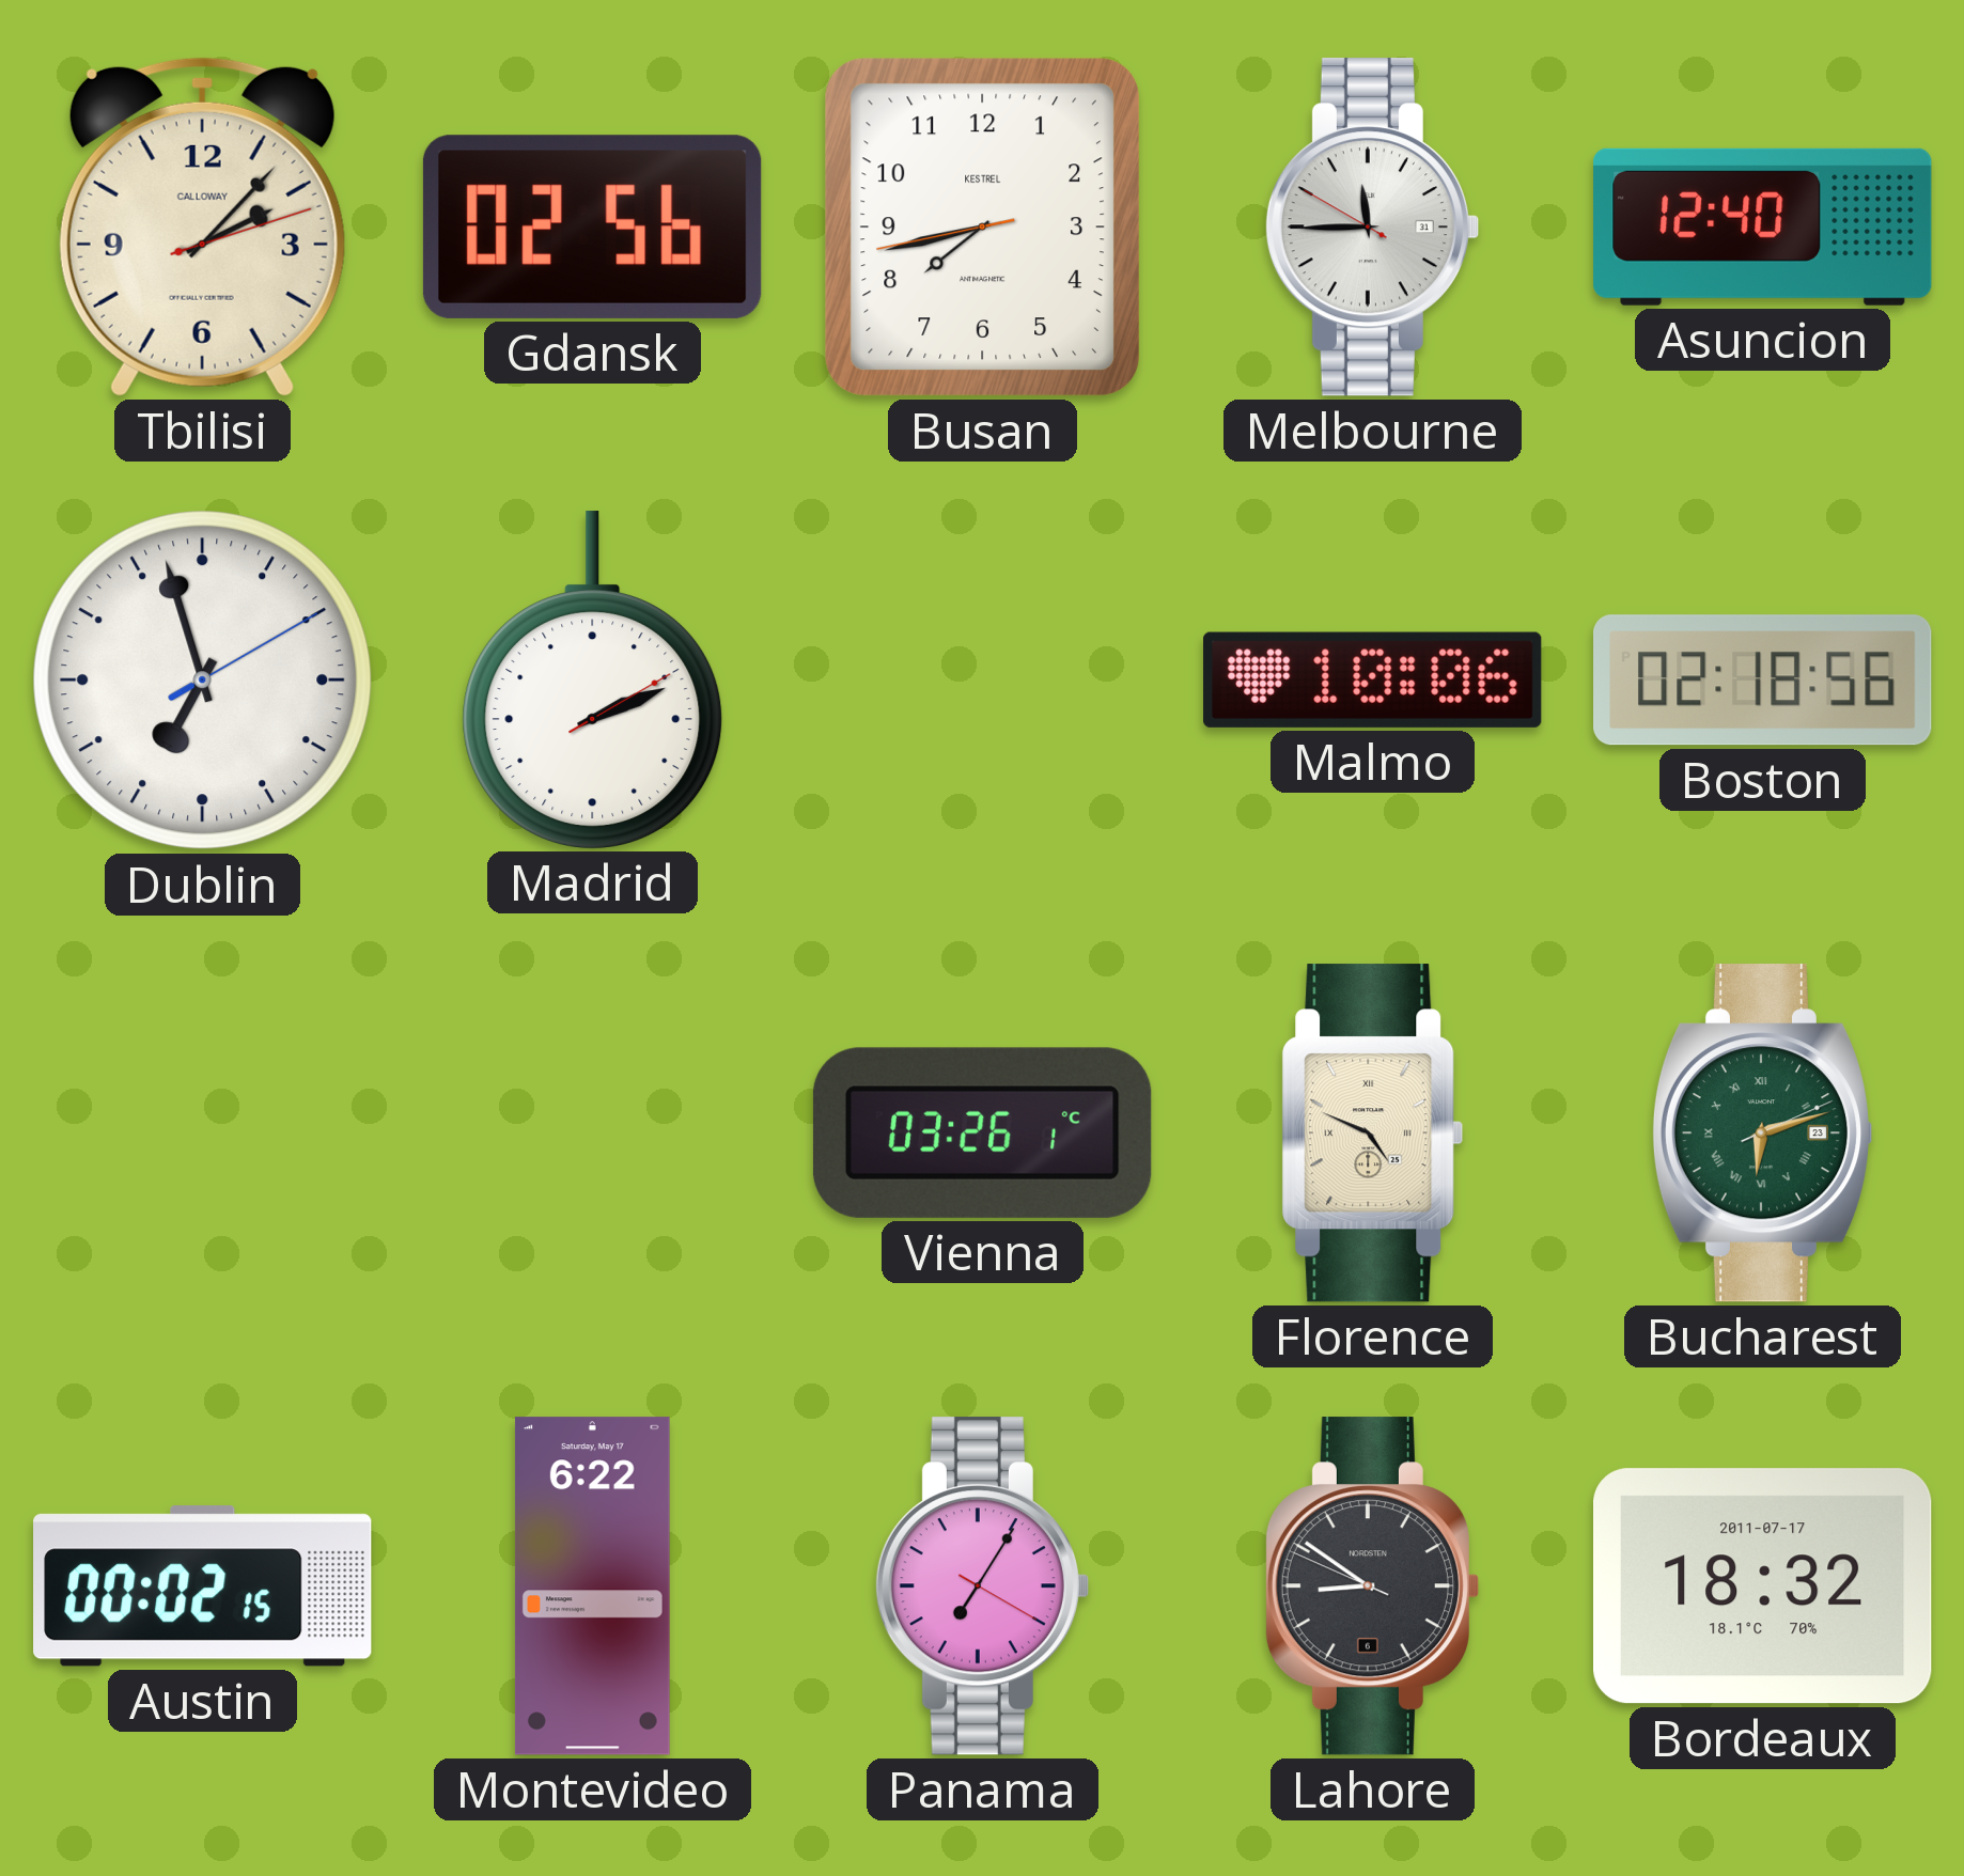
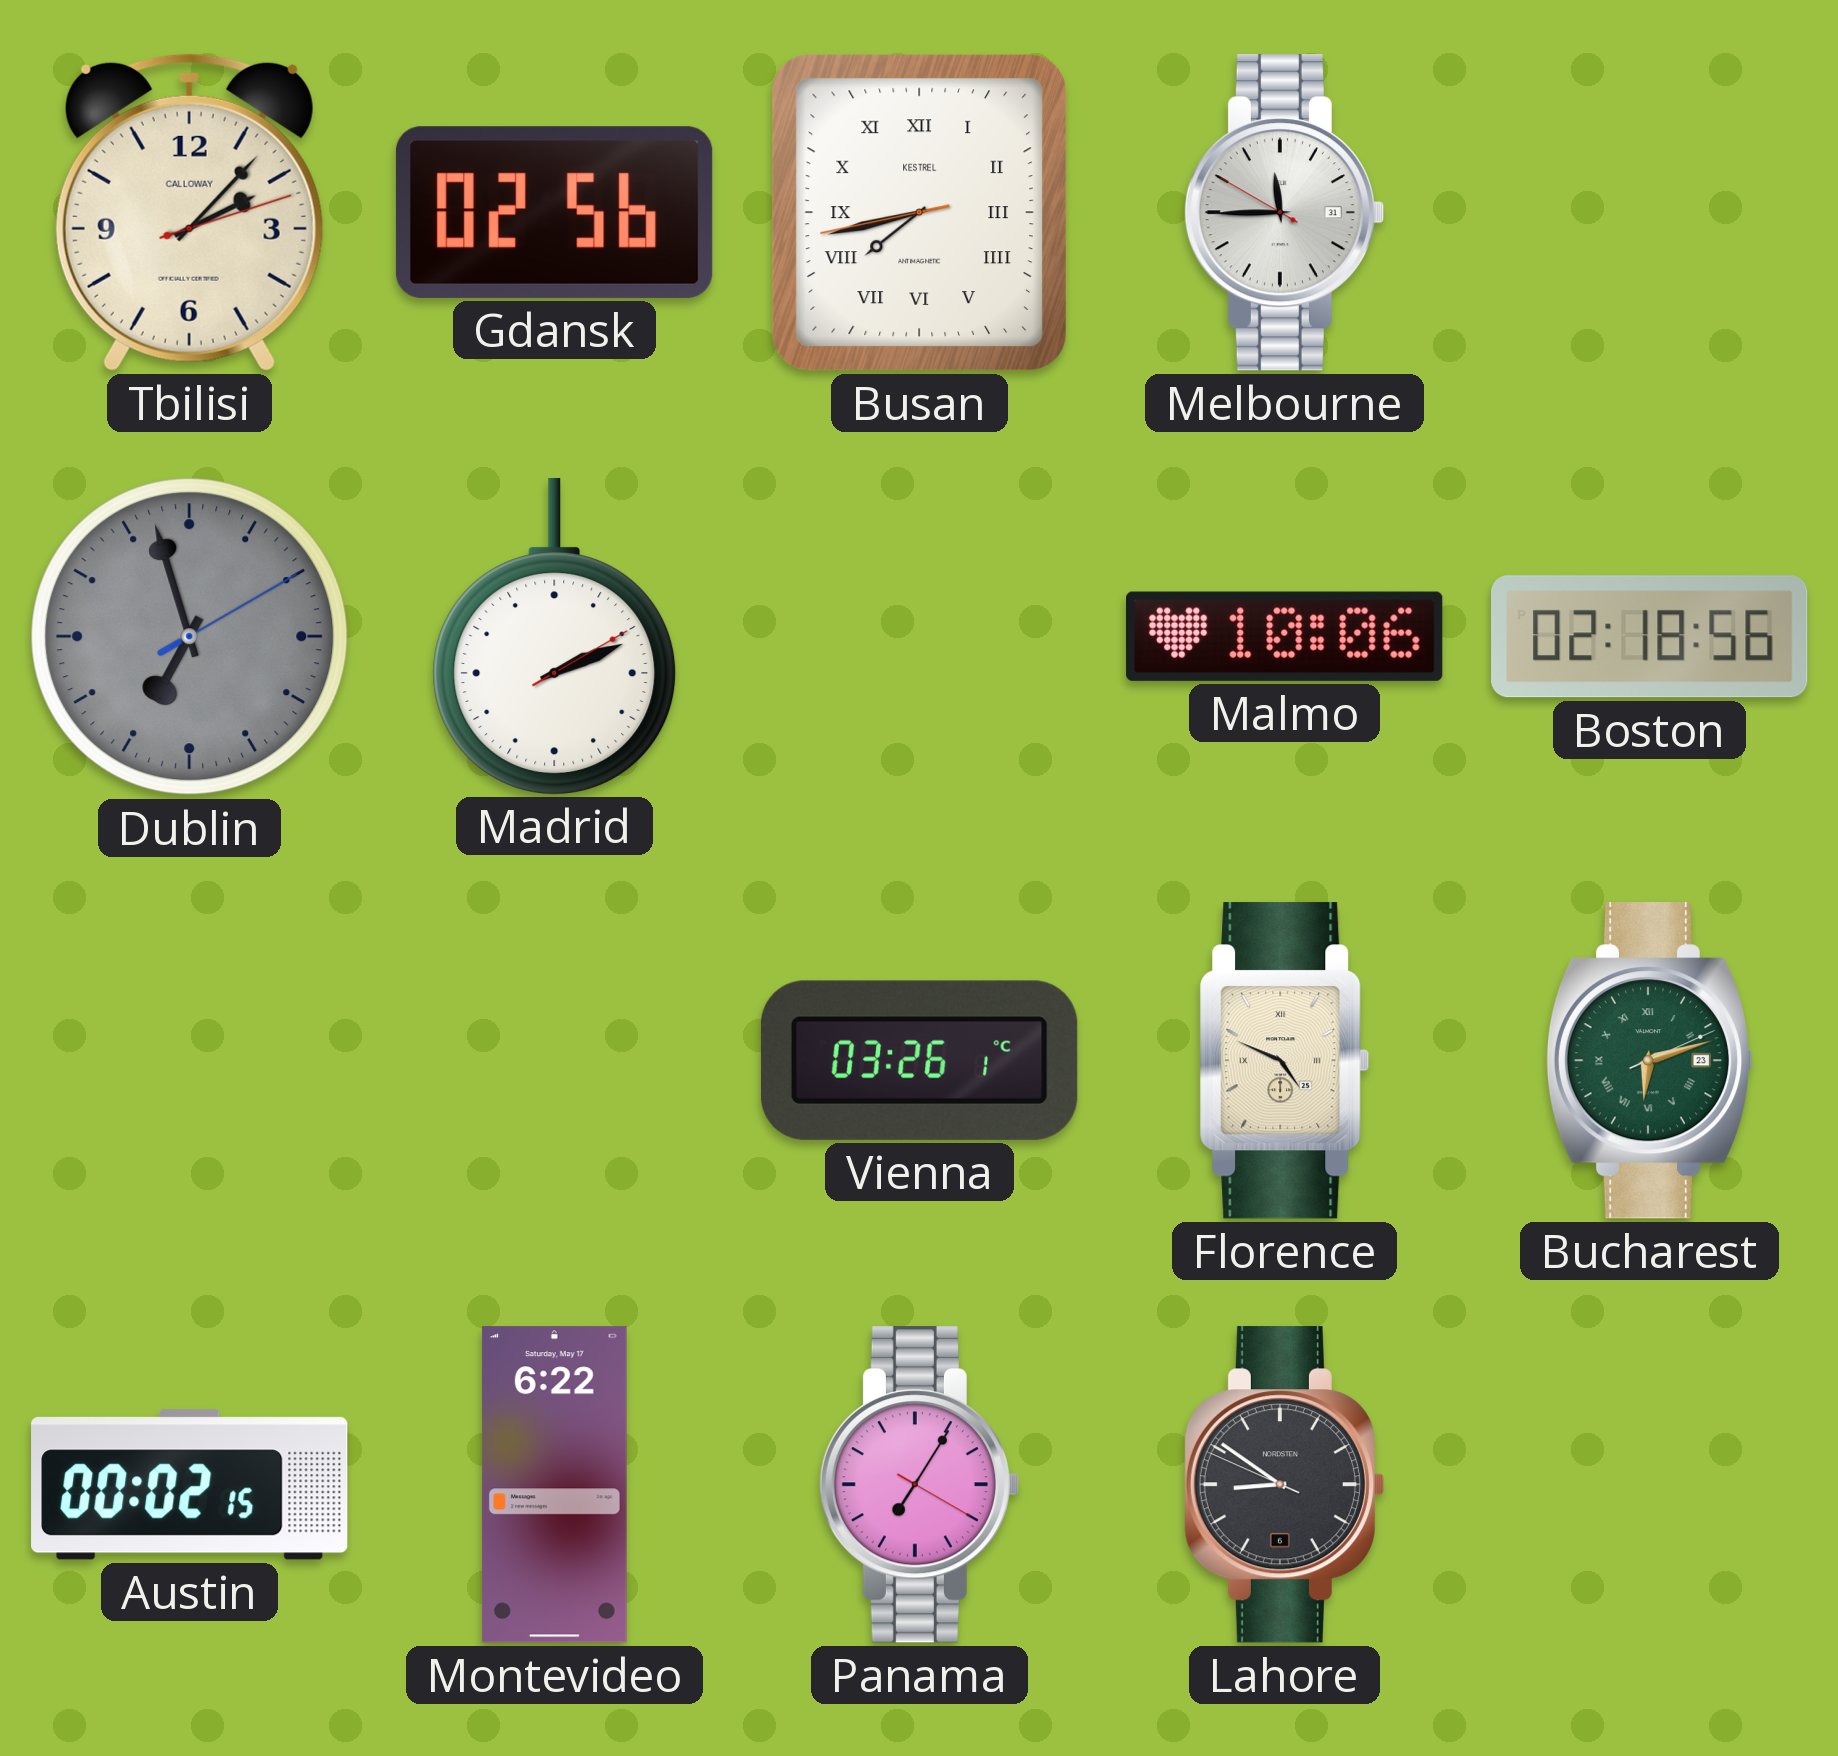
Busan numerals: Arabic -> Roman (919, 212)
Asuncion: 12:40 -> none (1763, 226)
Dublin dial: white -> grey (190, 637)
Bordeaux: 18:32 -> none (1763, 1586)
